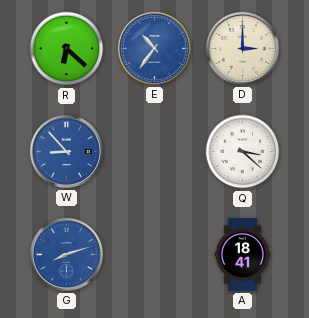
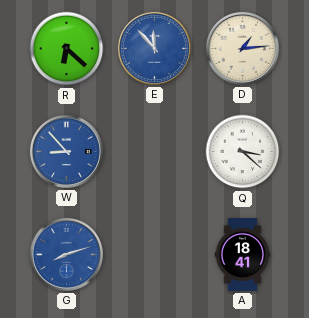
E: 10:36 -> 11:53 (154, 48)
D: 3:00 -> 1:14 (242, 48)
